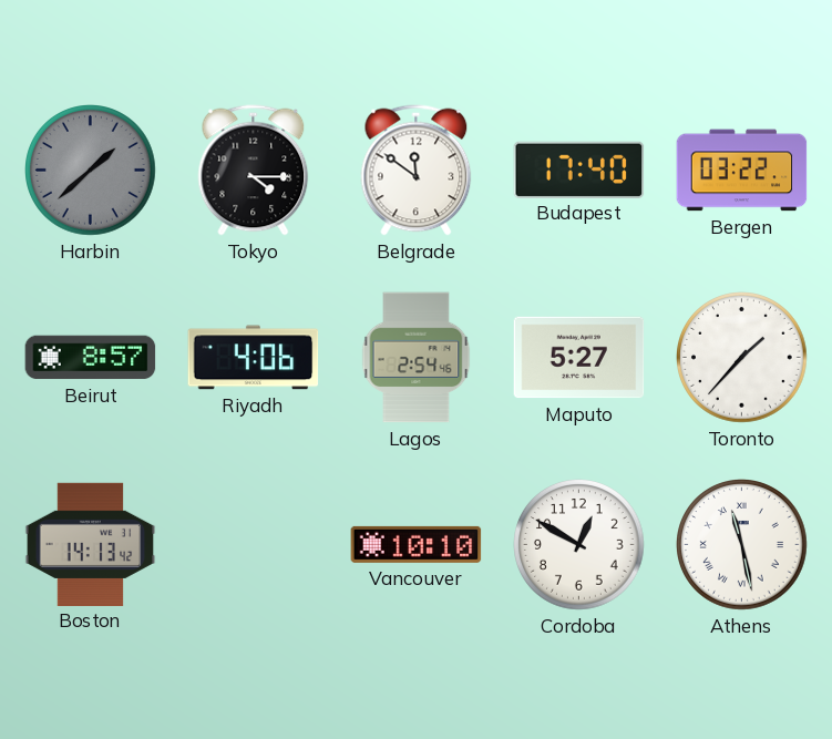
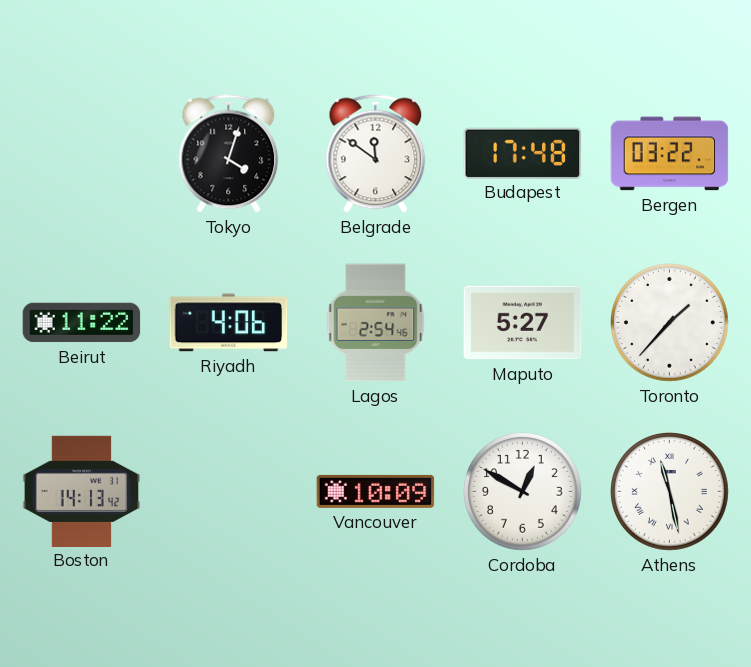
Harbin: 1:38 -> none (91, 171)
Tokyo: 4:15 -> 4:03 (229, 154)
Budapest: 17:40 -> 17:48 (523, 153)
Beirut: 8:57 -> 11:22 (82, 323)
Vancouver: 10:10 -> 10:09 (376, 491)
